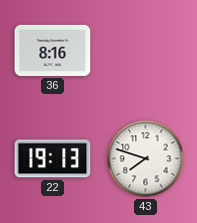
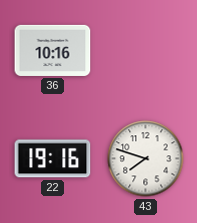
36: 8:16 -> 10:16 (53, 50)
22: 19:13 -> 19:16 (53, 159)
